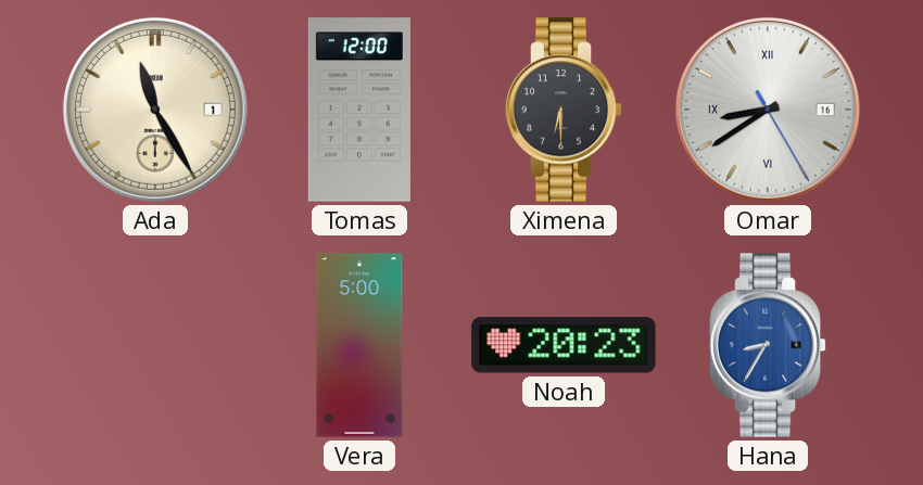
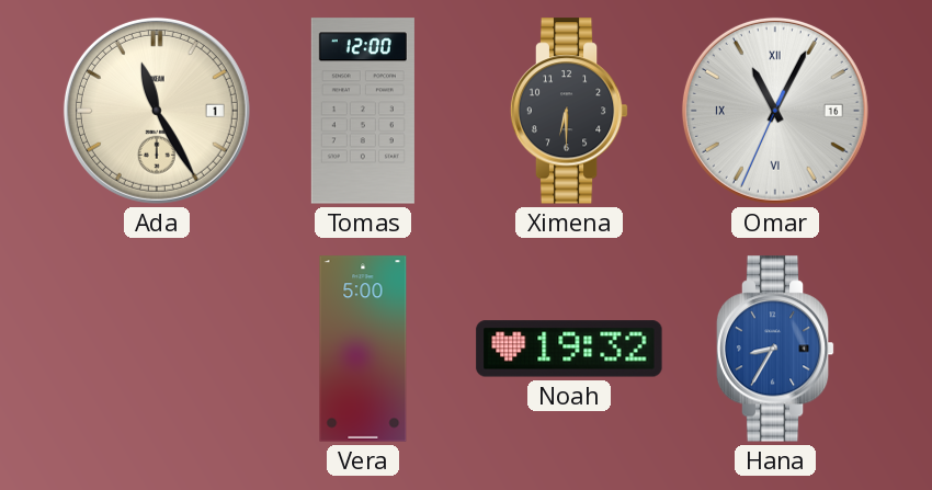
Omar: 8:39 -> 11:04 (775, 111)
Noah: 20:23 -> 19:32 (569, 349)
